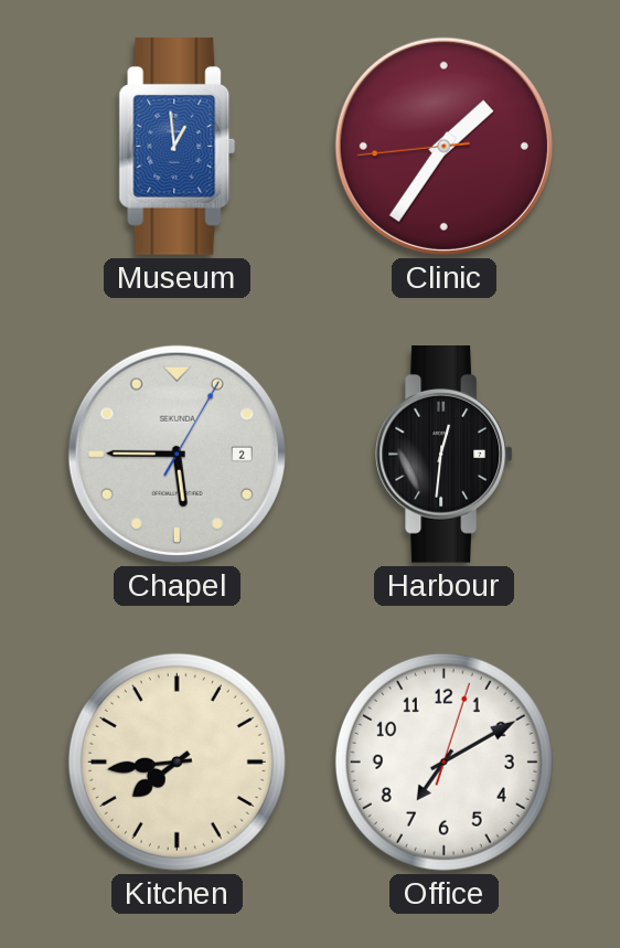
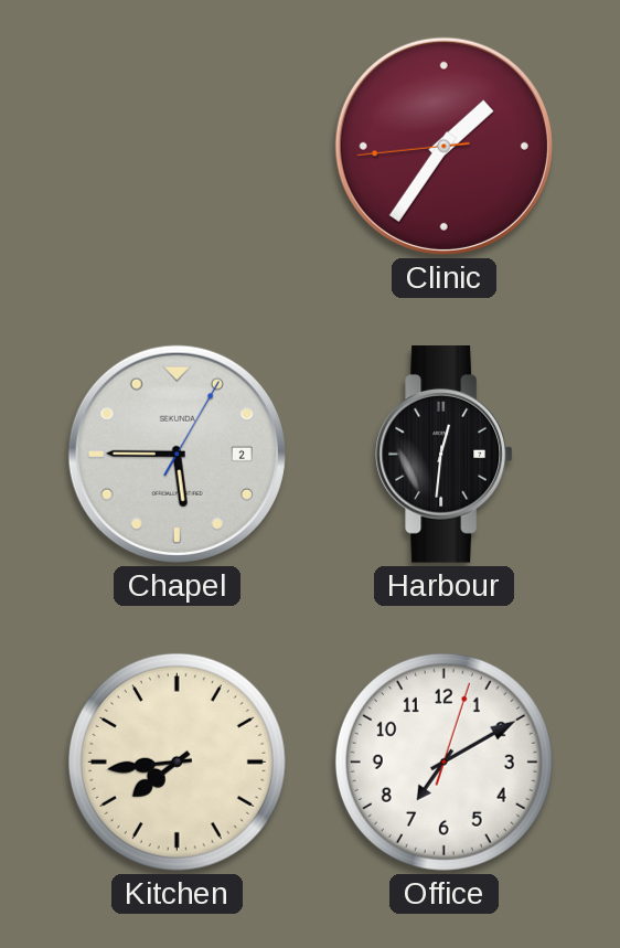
Museum: 12:59 -> none (178, 147)
